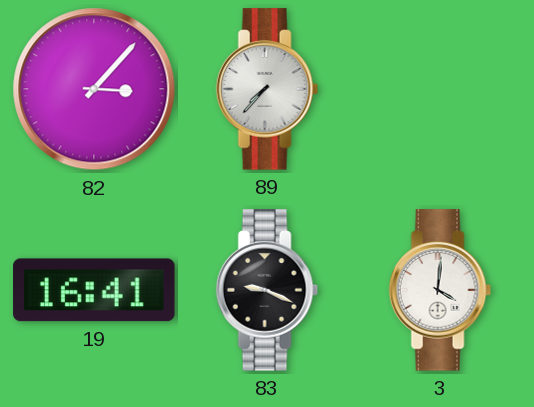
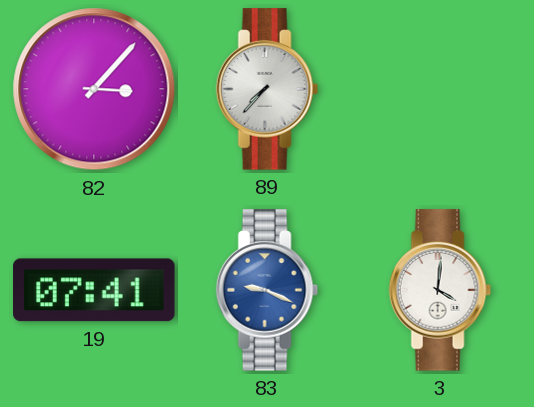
19: 16:41 -> 07:41 (94, 290)
83 dial: black -> blue (267, 290)
